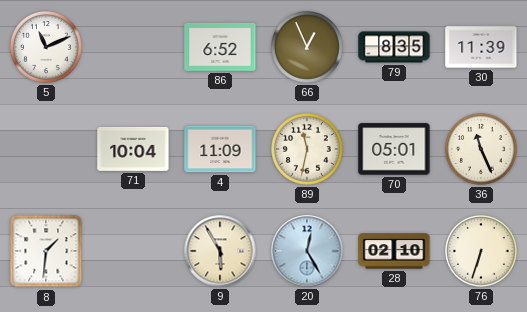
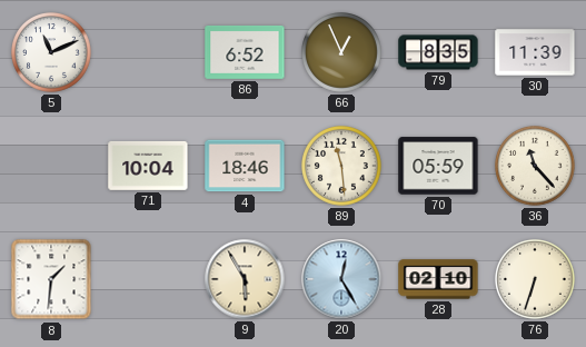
4: 11:09 -> 18:46 (245, 166)
89: 11:32 -> 11:29 (342, 167)
70: 05:01 -> 05:59 (438, 166)
36: 11:26 -> 11:23 (536, 167)
